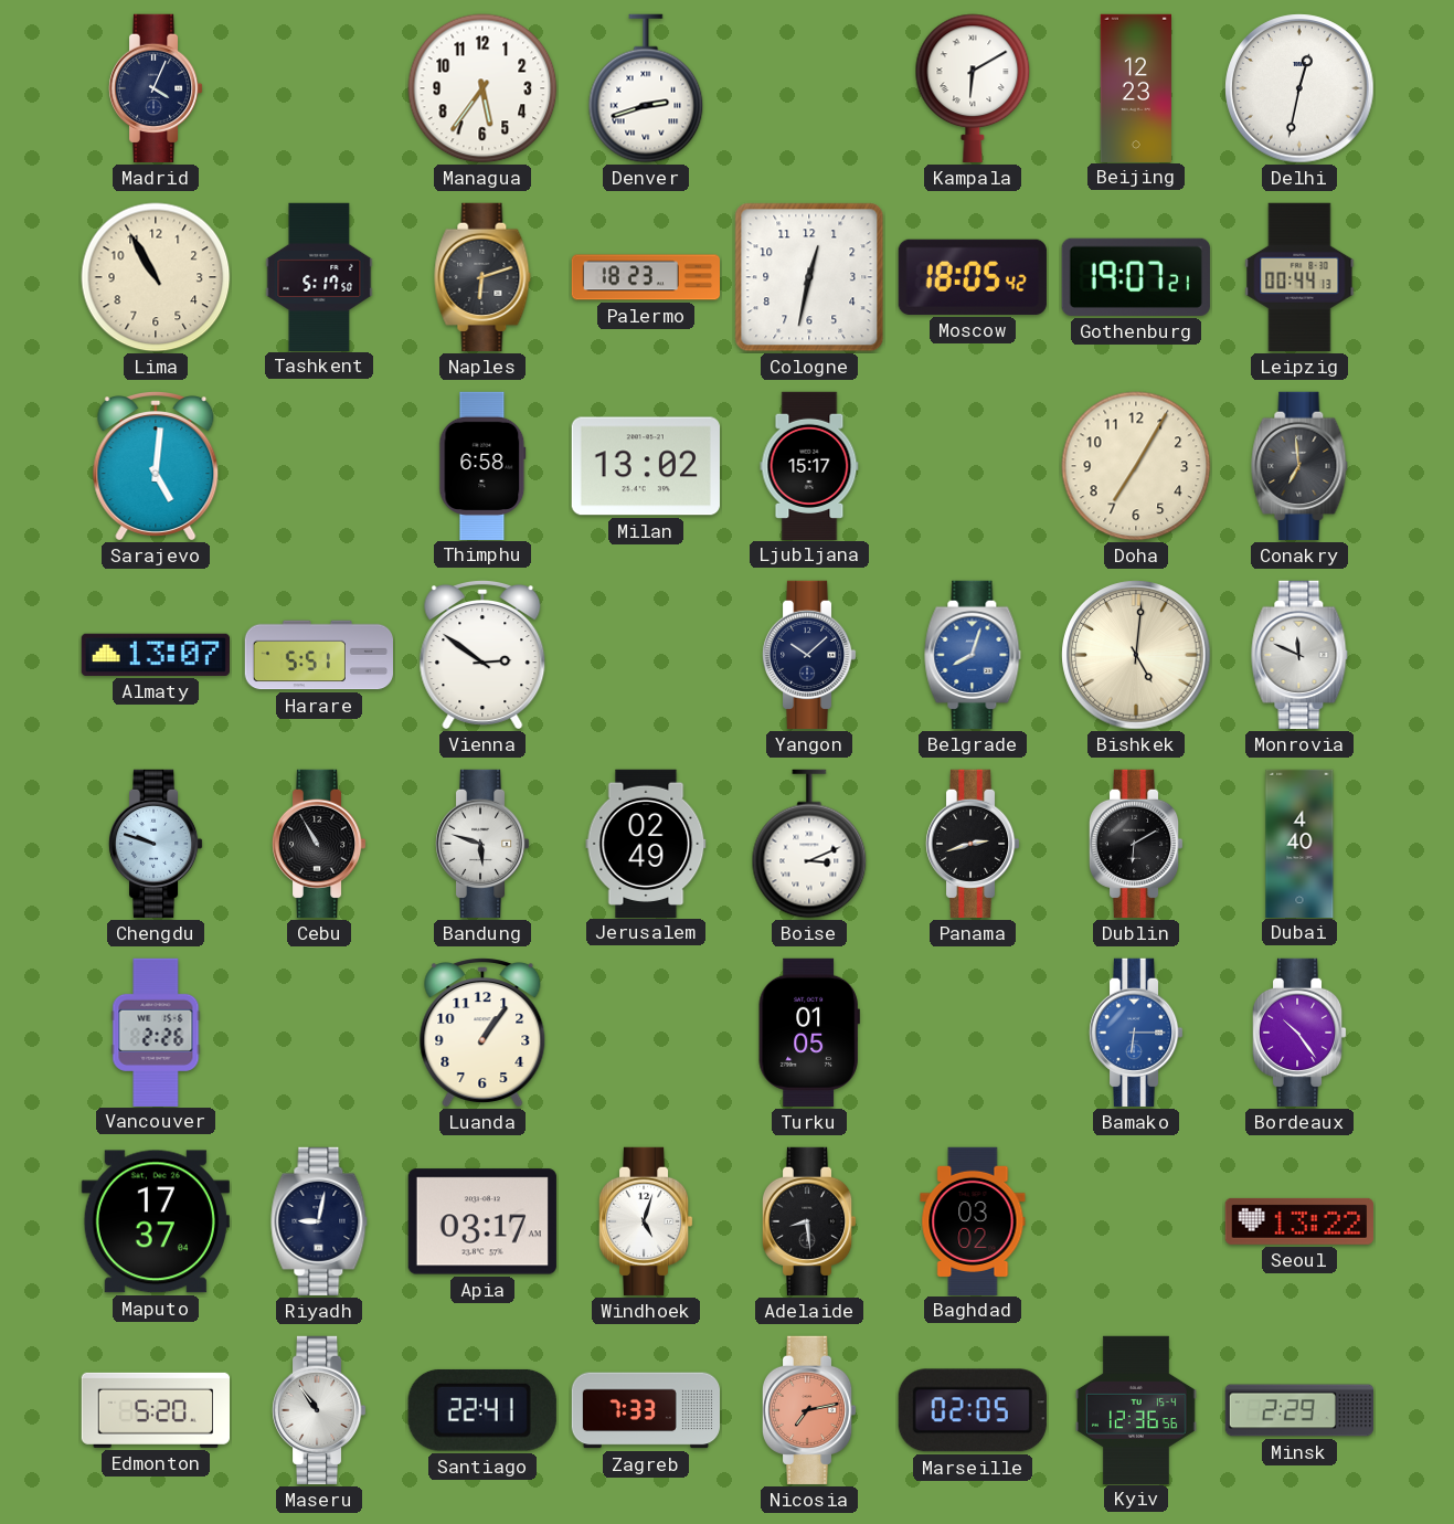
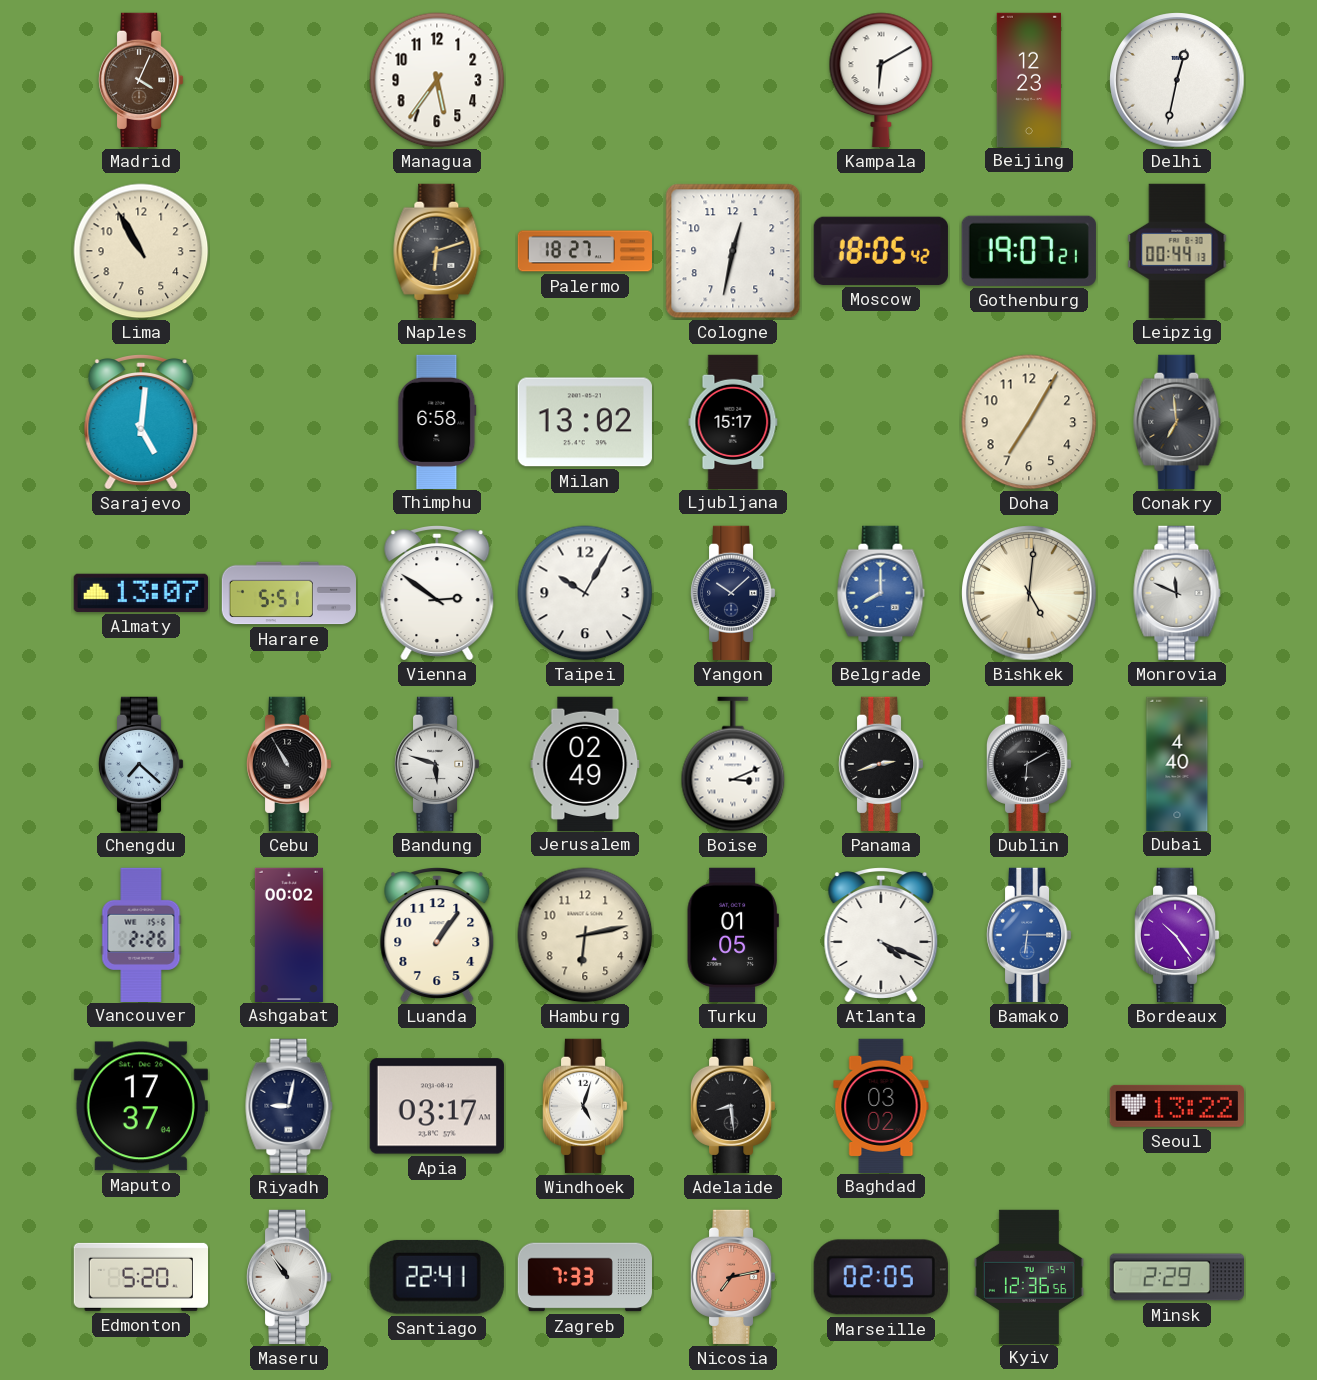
Madrid dial: navy -> brown (141, 80)
Denver: 2:42 -> none (646, 88)
Tashkent: 5:17 -> none (319, 276)
Palermo: 18:23 -> 18:27 (584, 251)
Taipei: none -> 10:05 (585, 593)
Belgrade: 8:03 -> 8:00 (881, 593)
Chengdu: 9:48 -> 7:22 (141, 764)
Ashgabat: none -> 00:02 (289, 934)
Hamburg: none -> 6:13 (585, 935)
Atlanta: none -> 4:19 (881, 935)
